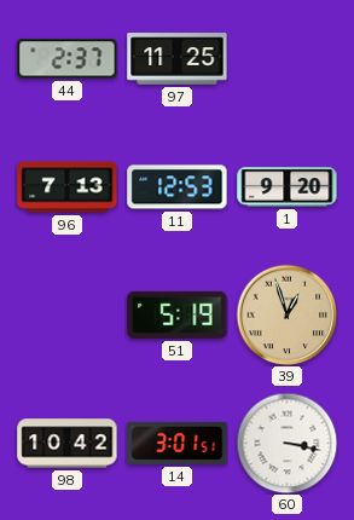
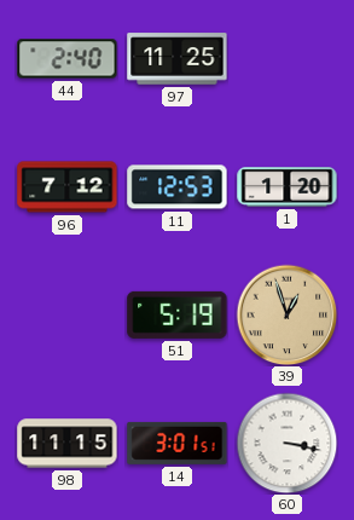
44: 2:37 -> 2:40 (68, 59)
96: 7:13 -> 7:12 (68, 187)
1: 9:20 -> 1:20 (288, 187)
98: 10:42 -> 11:15 (68, 444)
